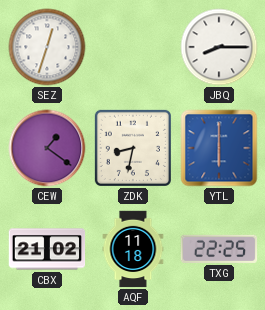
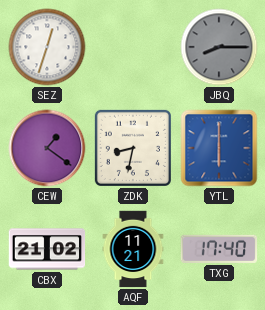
JBQ dial: white -> grey (219, 47)
AQF: 11:18 -> 11:21 (133, 249)
TXG: 22:25 -> 17:40 (219, 249)
